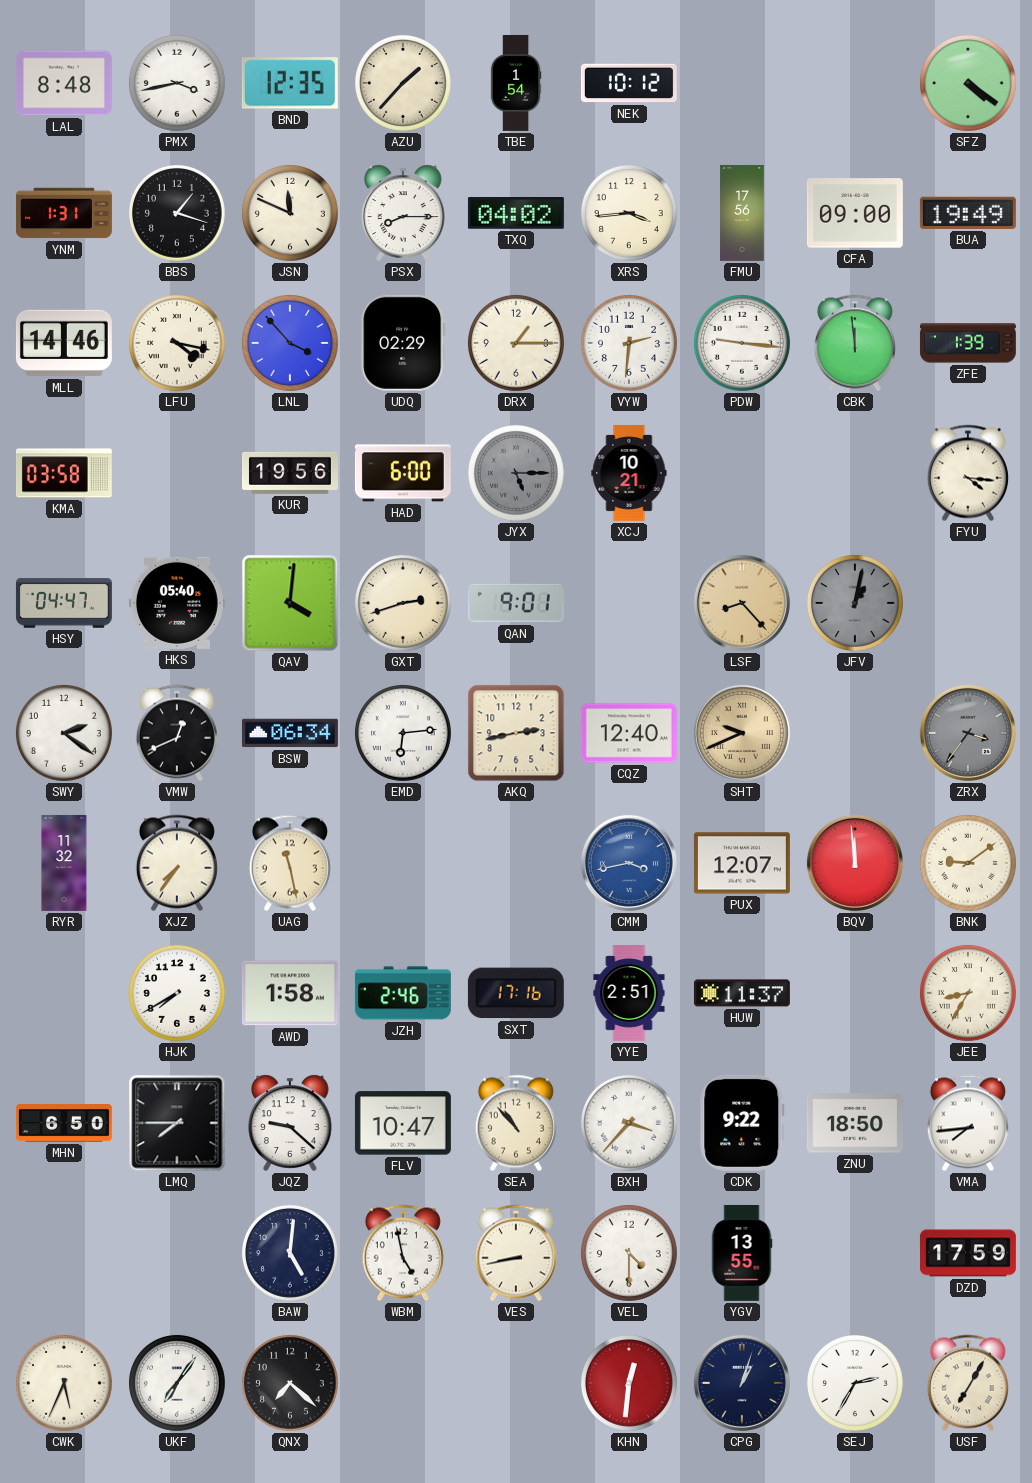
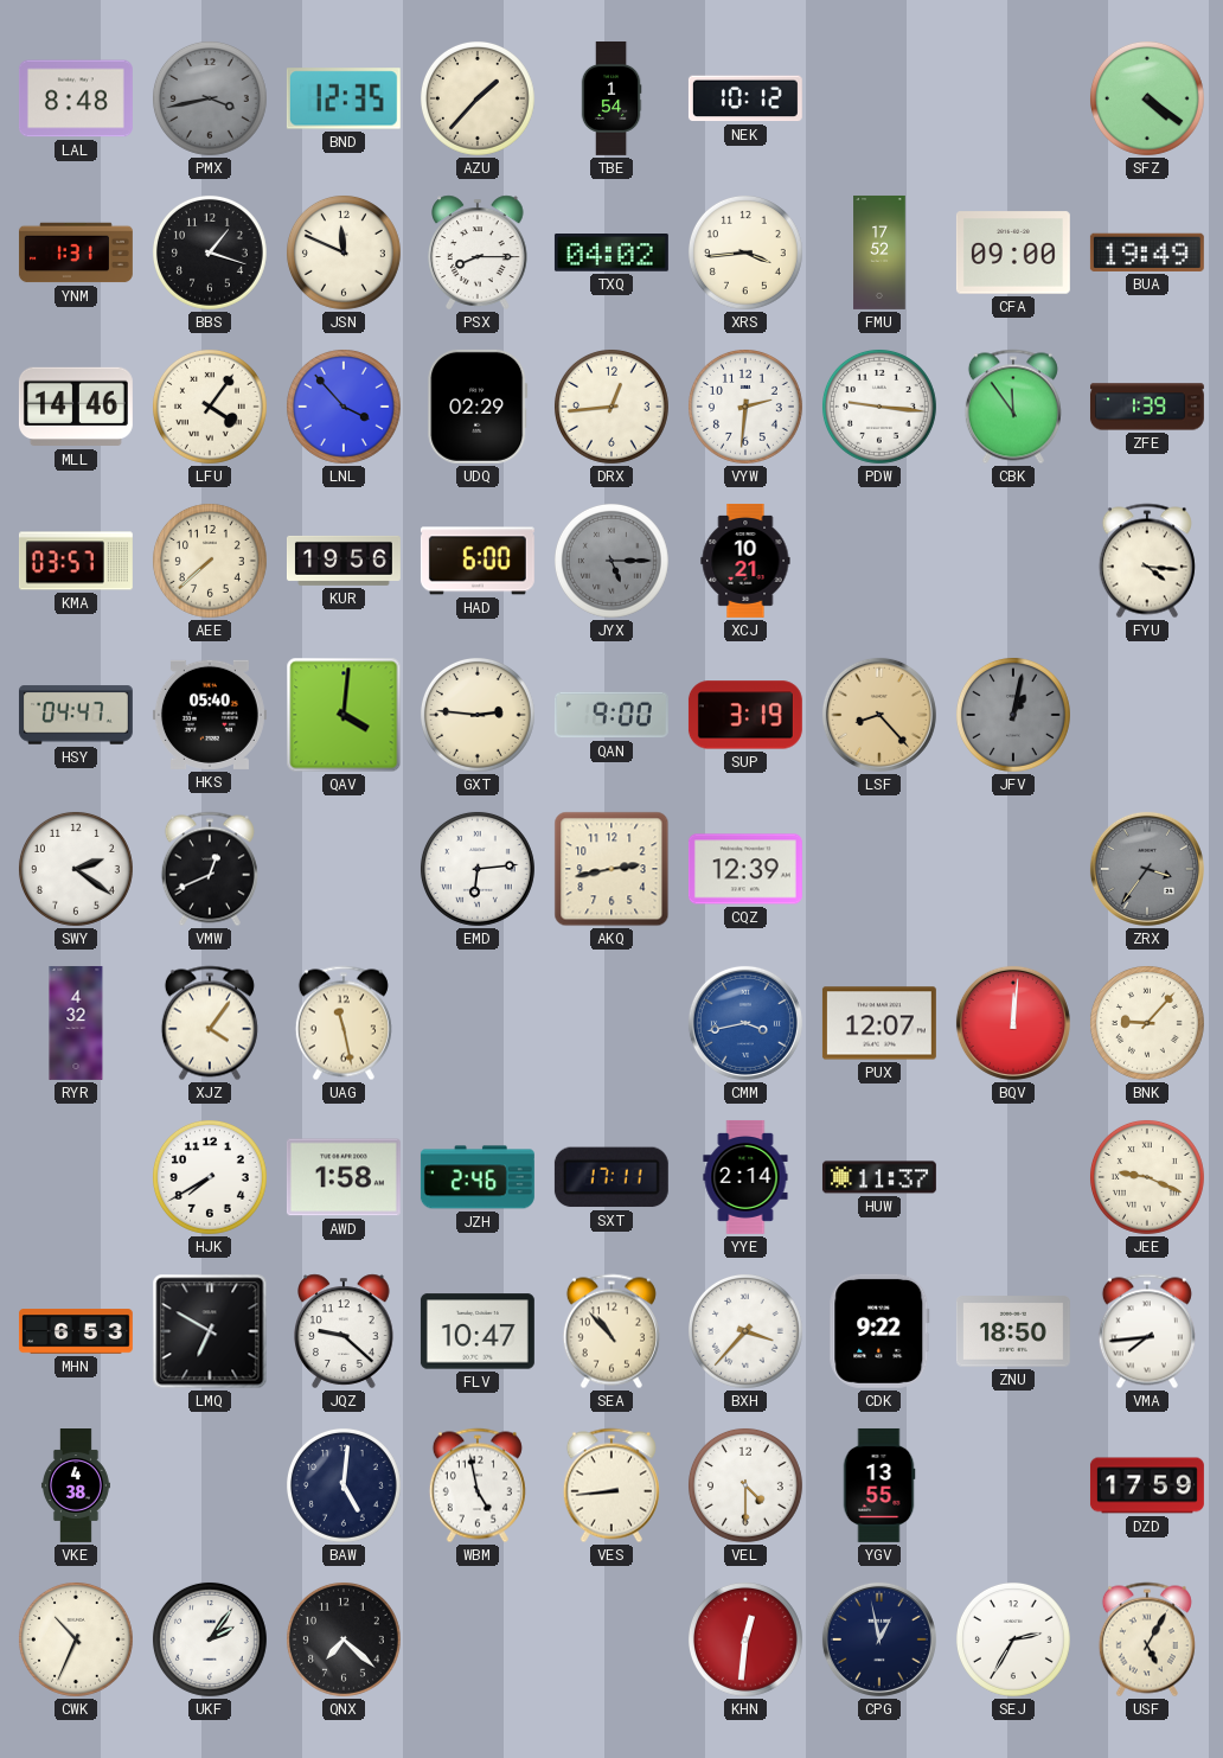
PMX dial: white -> grey (210, 98)
FMU: 17:56 -> 17:52 (879, 252)
LFU: 4:17 -> 4:06 (210, 407)
DRX: 1:15 -> 12:44 (611, 407)
CBK: 11:59 -> 11:54 (1013, 407)
KMA: 03:58 -> 03:57 (76, 561)
AEE: none -> 7:38 (210, 561)
GXT: 2:42 -> 2:46 (478, 715)
QAN: 9:01 -> 9:00 (611, 715)
SUP: none -> 3:19 (745, 715)
BSW: 06:34 -> none (290, 733)
CQZ: 12:40 -> 12:39 (745, 869)
SHT: 9:41 -> none (742, 733)
RYR: 11:32 -> 4:32 (76, 1023)
XJZ: 7:36 -> 4:06 (210, 1023)
BQV: 11:59 -> 12:01 (1013, 1023)
BNK: 9:09 -> 9:07 (1147, 1023)
SXT: 17:16 -> 17:11 (611, 1177)
YYE: 2:51 -> 2:14 (745, 1177)
JEE: 8:35 -> 9:19 (1147, 1177)
MHN: 6:50 -> 6:53 (76, 1331)
LMQ: 7:45 -> 6:50 (210, 1331)
VKE: none -> 4:38 (76, 1487)
VES: 8:43 -> 8:44 (611, 1485)
CWK: 5:34 -> 10:34 (76, 1639)
UKF: 7:06 -> 2:06 (210, 1639)
CPG: 1:03 -> 12:58 (879, 1639)
USF: 7:05 -> 5:05 (1147, 1639)
